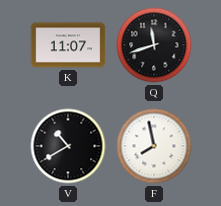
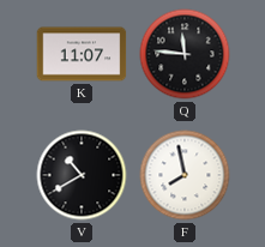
Q: 11:42 -> 11:46 (185, 54)
